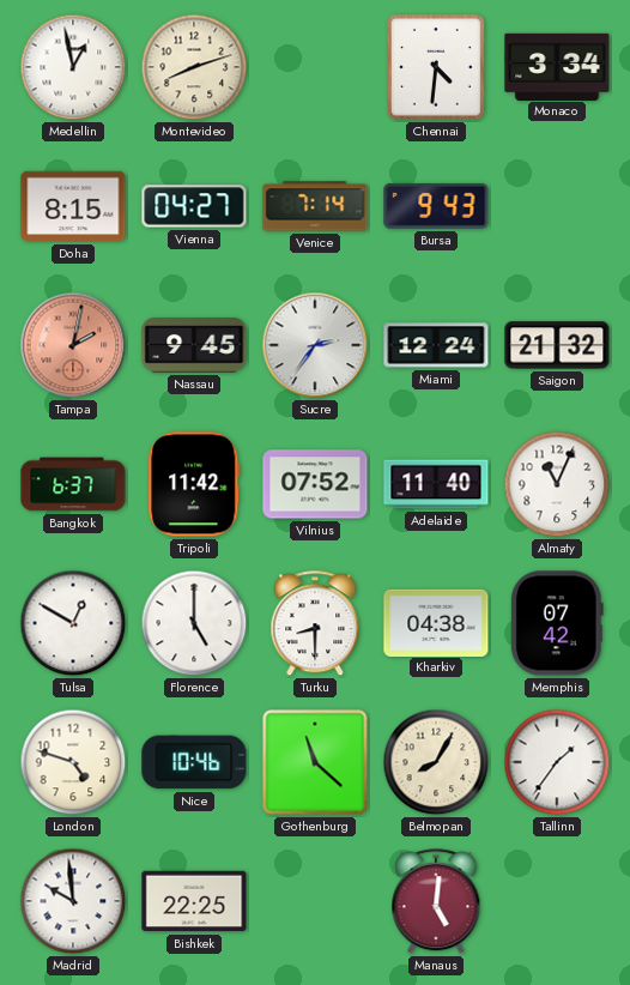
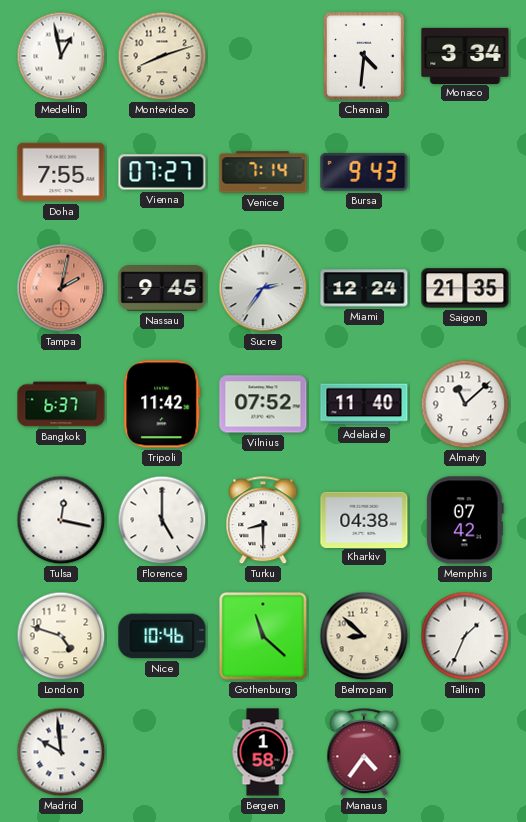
Doha: 8:15 -> 7:55 (61, 172)
Vienna: 04:27 -> 07:27 (162, 172)
Saigon: 21:32 -> 21:35 (465, 288)
Almaty: 11:04 -> 11:08 (465, 404)
Tulsa: 12:50 -> 12:17 (61, 520)
Belmopan: 8:05 -> 8:52 (364, 636)
Tallinn: 1:36 -> 1:34 (465, 636)
Bishkek: 22:25 -> none (194, 901)
Bergen: none -> 1:58 (263, 752)
Manaus: 5:01 -> 4:36 (364, 753)
